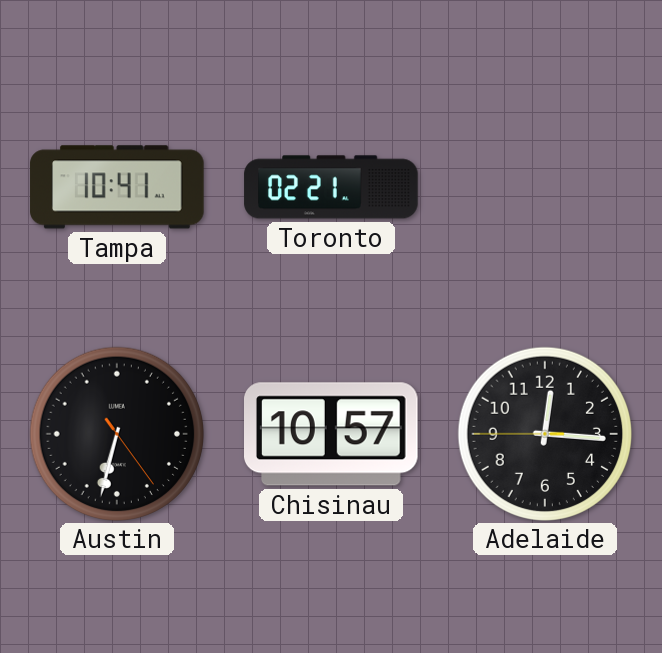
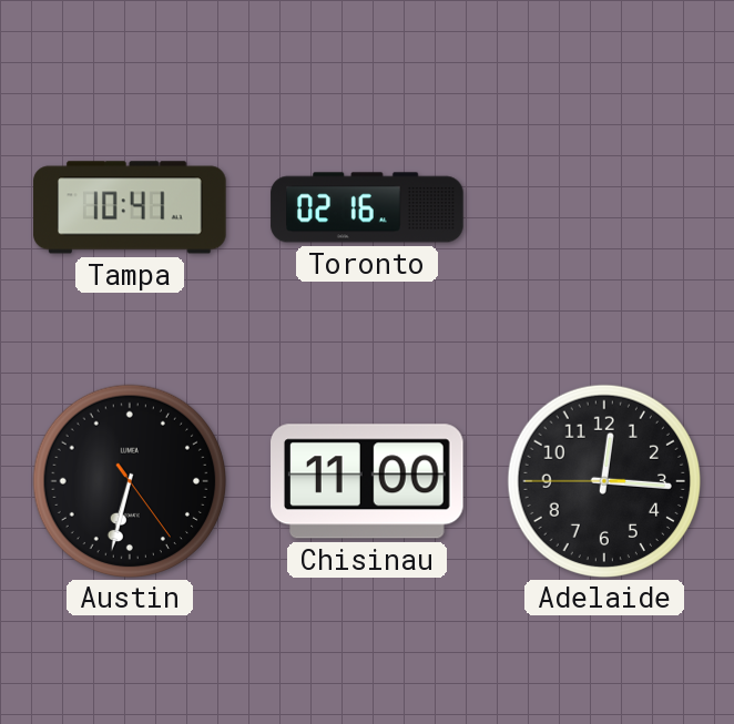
Toronto: 02:21 -> 02:16 (367, 207)
Chisinau: 10:57 -> 11:00 (368, 481)
